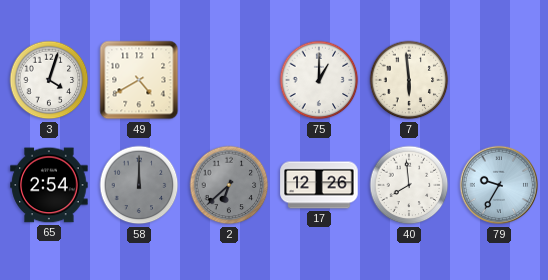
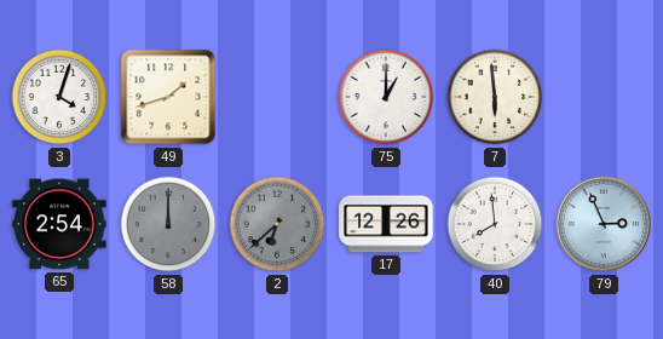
49: 4:40 -> 1:42 (168, 97)
79: 9:35 -> 2:56 (604, 224)
